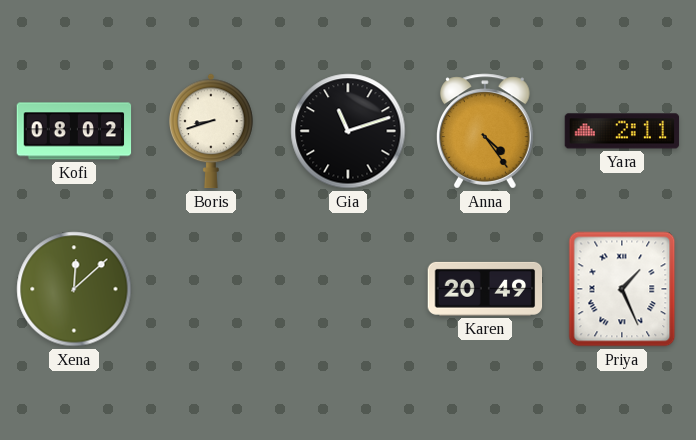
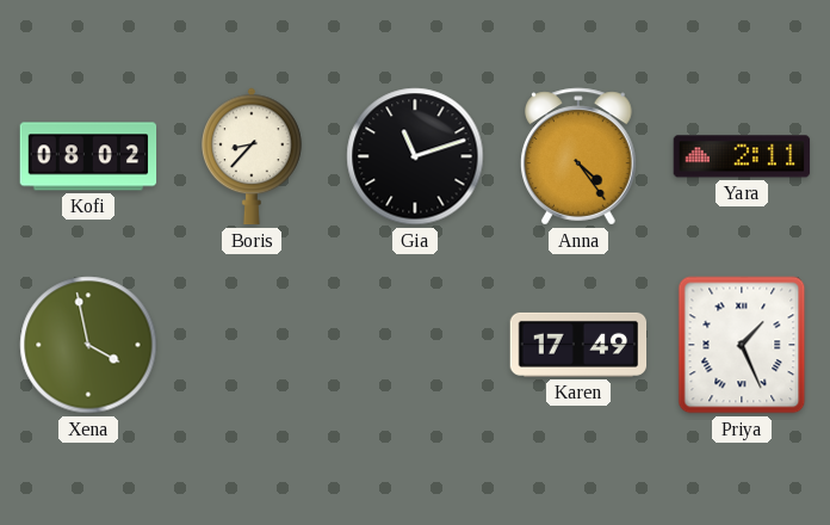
Boris: 8:42 -> 8:37 (253, 156)
Xena: 12:08 -> 3:58 (88, 345)
Karen: 20:49 -> 17:49 (578, 345)
